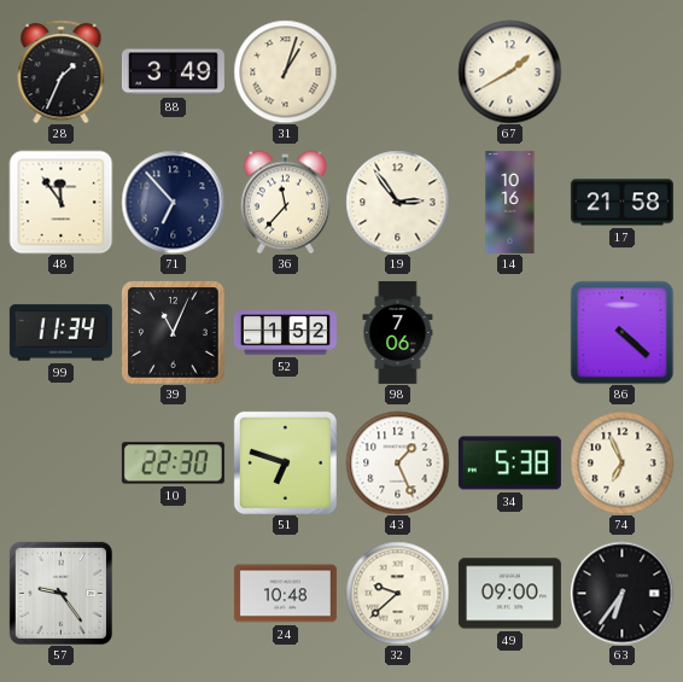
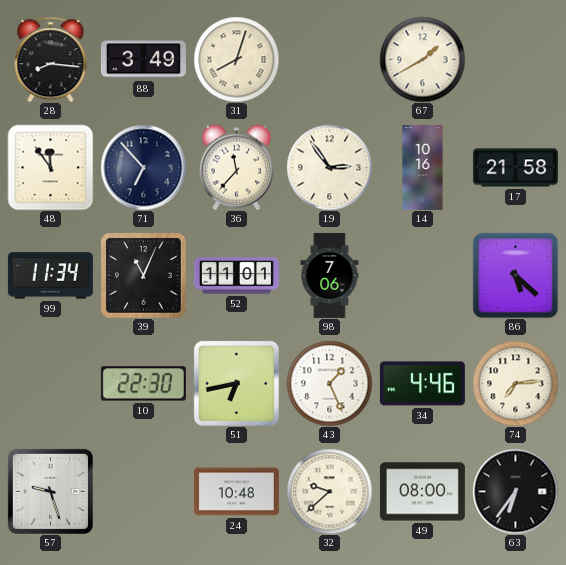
28: 1:34 -> 8:16 (51, 59)
31: 1:03 -> 8:03 (236, 59)
52: 1:52 -> 11:01 (236, 276)
86: 4:22 -> 5:22 (515, 275)
51: 6:48 -> 6:43 (236, 383)
34: 5:38 -> 4:46 (422, 384)
74: 6:56 -> 7:14 (515, 383)
57: 9:24 -> 9:27 (50, 491)
49: 09:00 -> 08:00 (422, 492)
